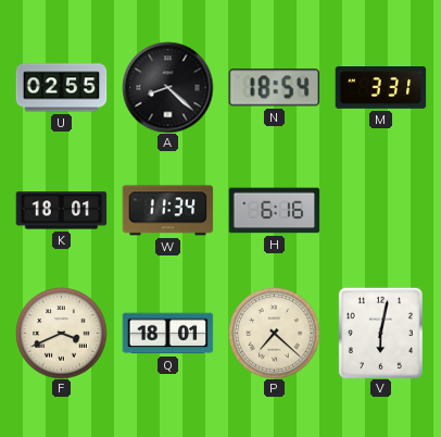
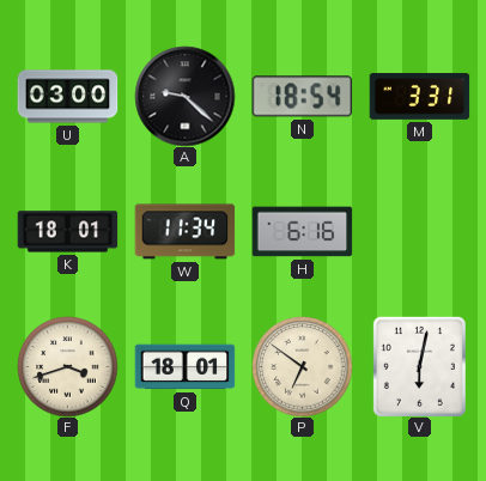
U: 02:55 -> 03:00 (67, 97)
A: 8:22 -> 9:22 (184, 96)
F: 3:41 -> 3:42 (67, 366)
P: 7:22 -> 6:51 (302, 366)
